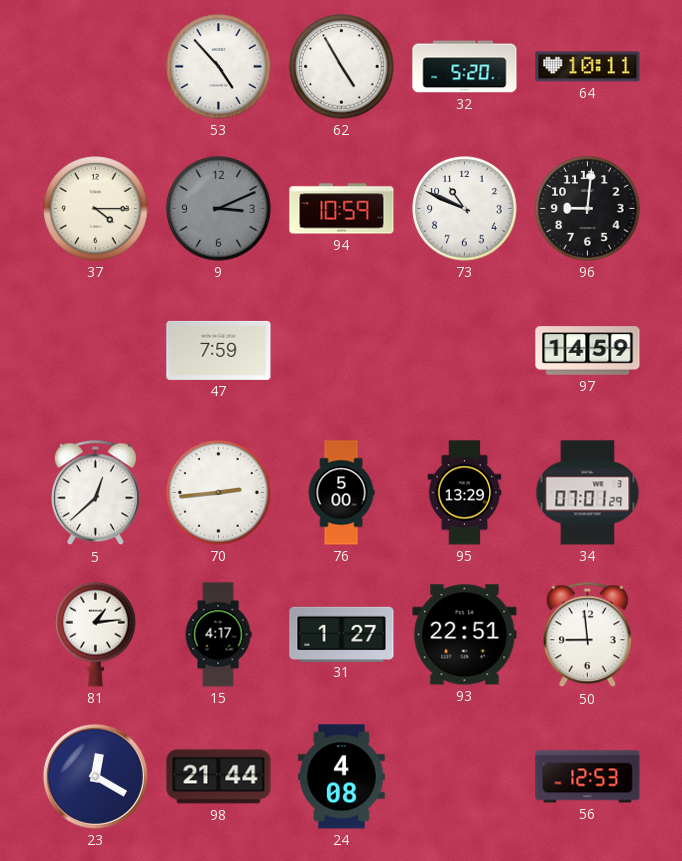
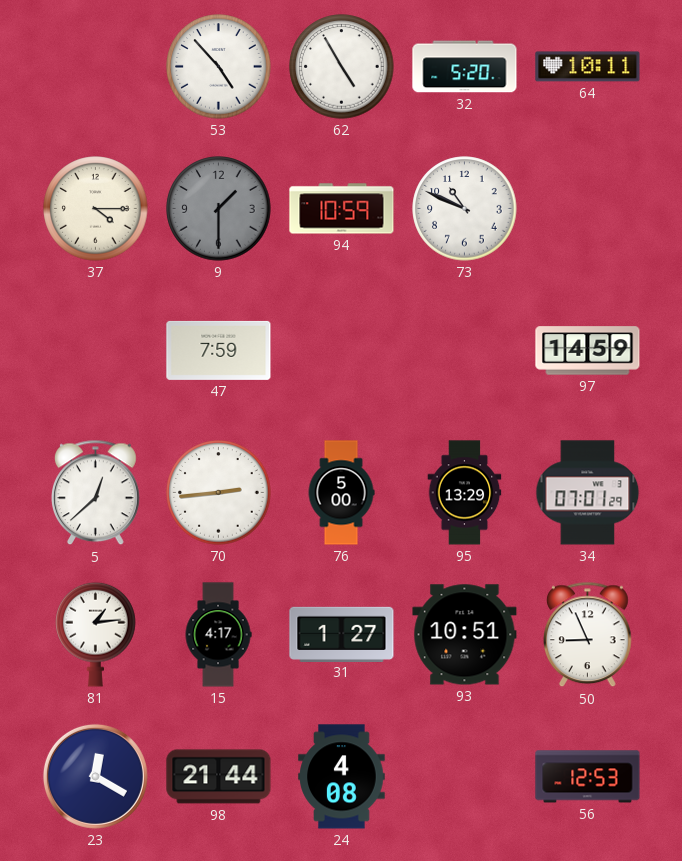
9: 3:11 -> 1:30 (219, 209)
96: 9:01 -> none (588, 209)
93: 22:51 -> 10:51 (465, 635)
50: 8:59 -> 8:56 (588, 635)
